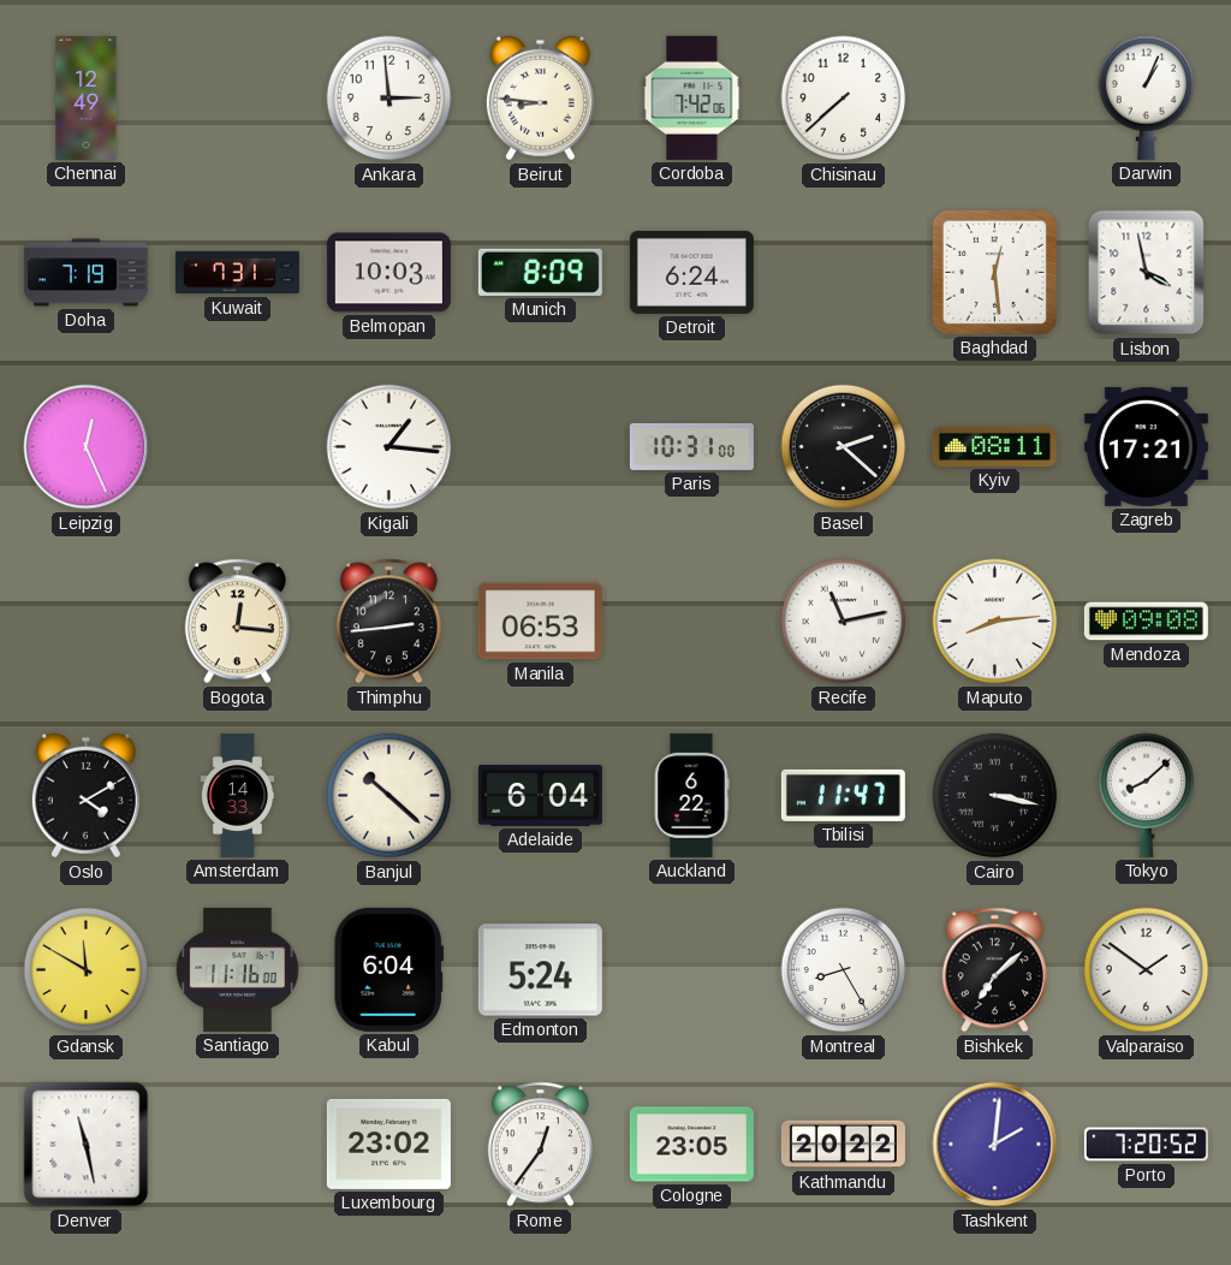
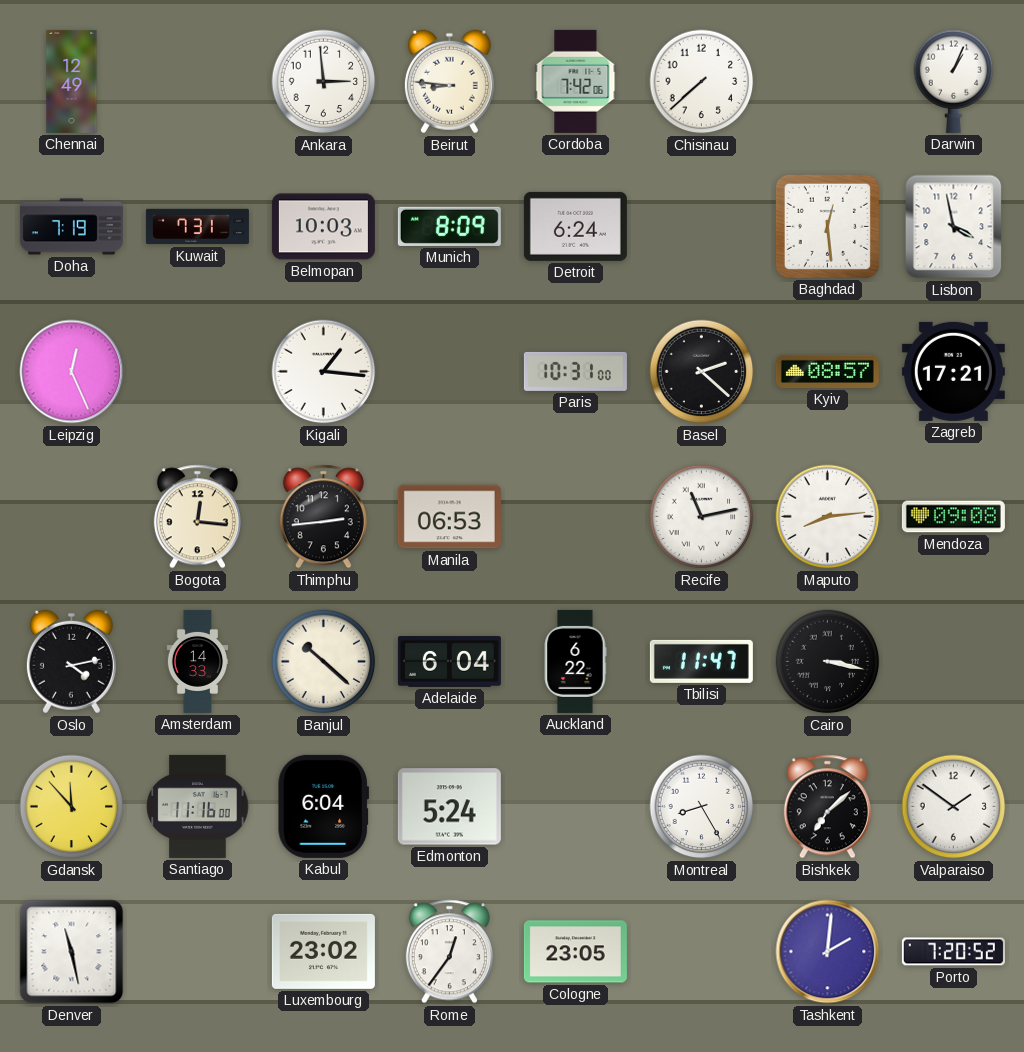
Kyiv: 08:11 -> 08:57 (827, 371)
Oslo: 4:10 -> 4:13 (71, 662)
Tokyo: 8:08 -> none (1147, 795)
Gdansk: 11:50 -> 11:53 (72, 807)
Kathmandu: 20:22 -> none (843, 1145)
